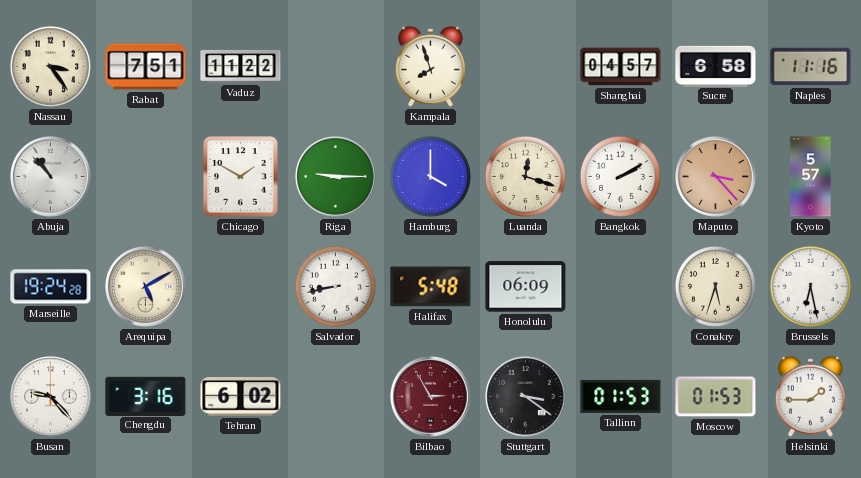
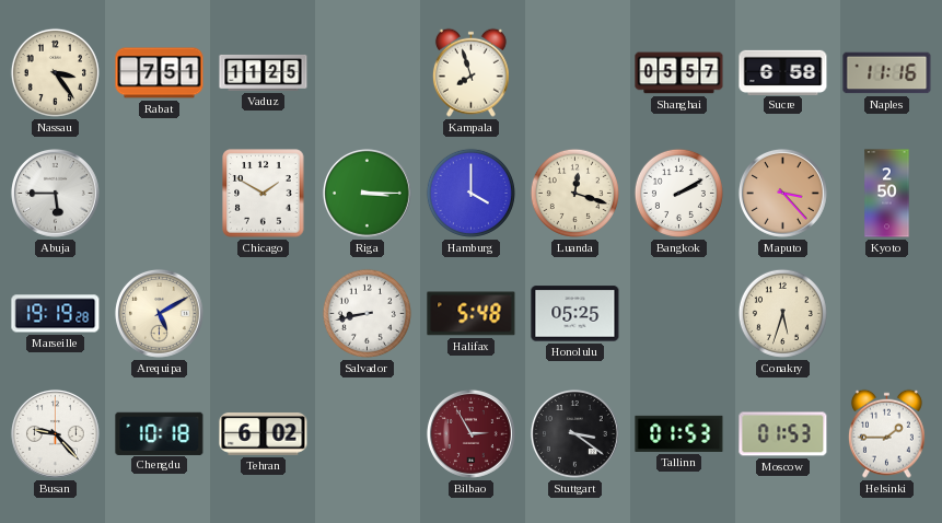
Vaduz: 11:22 -> 11:25 (264, 72)
Shanghai: 04:57 -> 05:57 (679, 73)
Abuja: 10:53 -> 5:45 (55, 193)
Riga: 9:15 -> 3:15 (367, 193)
Kyoto: 5:57 -> 2:50 (887, 194)
Marseille: 19:24 -> 19:19 (56, 314)
Honolulu: 06:09 -> 05:25 (575, 314)
Brussels: 6:28 -> none (810, 286)
Chengdu: 3:16 -> 10:18 (160, 433)
